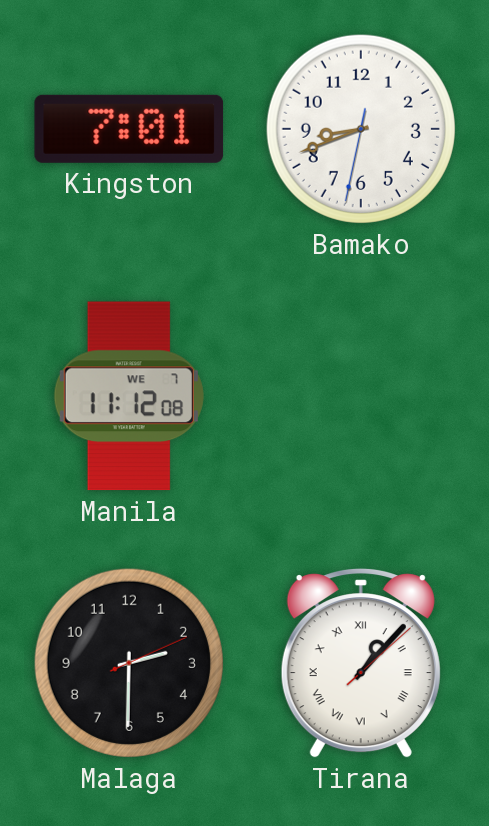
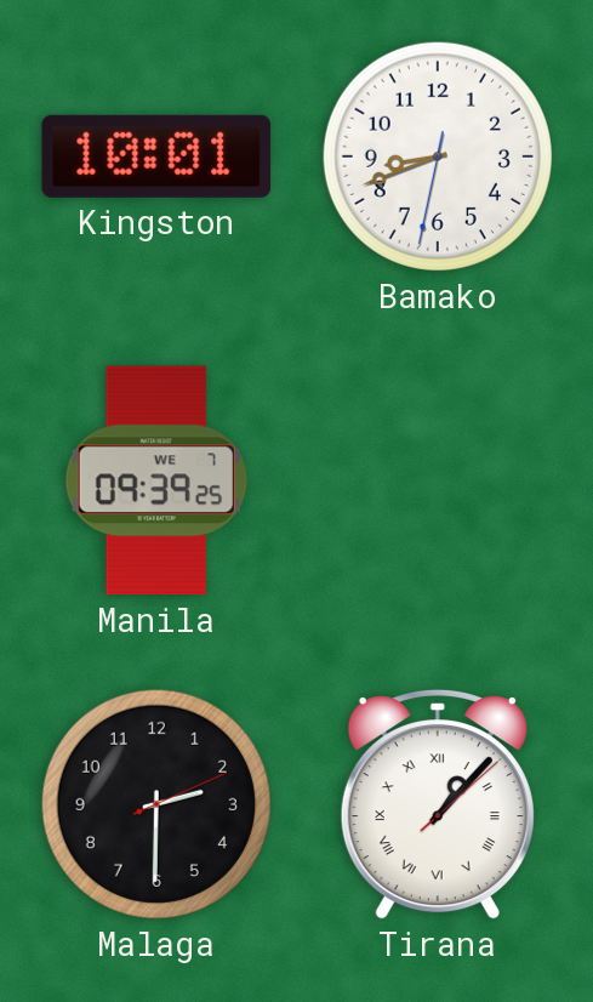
Kingston: 7:01 -> 10:01 (156, 156)
Manila: 11:12 -> 09:39 (156, 480)
